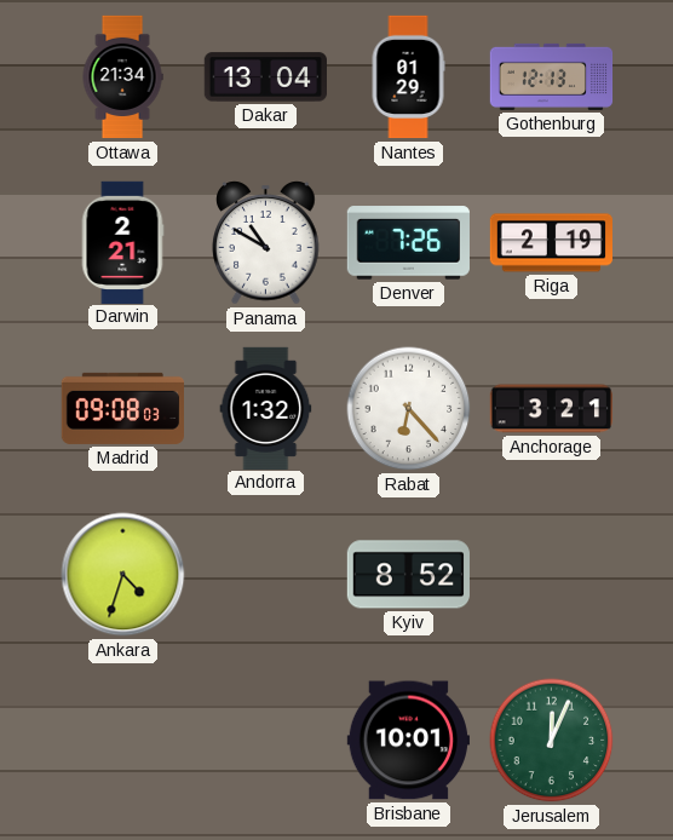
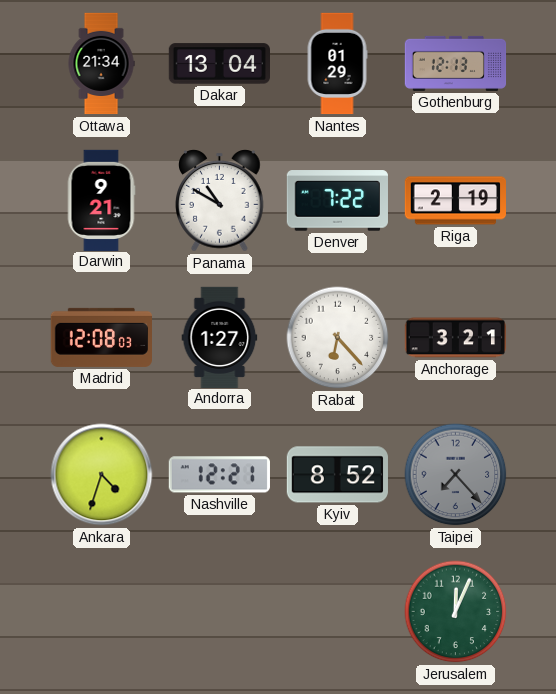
Darwin: 2:21 -> 9:21 (101, 200)
Denver: 7:26 -> 7:22 (337, 201)
Madrid: 09:08 -> 12:08 (101, 337)
Andorra: 1:32 -> 1:27 (220, 337)
Nashville: none -> 12:21 (219, 475)
Taipei: none -> 7:23 (456, 475)
Brisbane: 10:01 -> none (408, 741)
